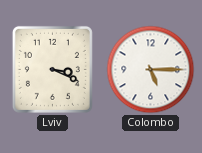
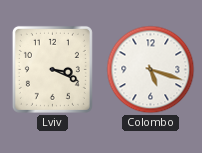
Colombo: 5:15 -> 5:18 (151, 70)
